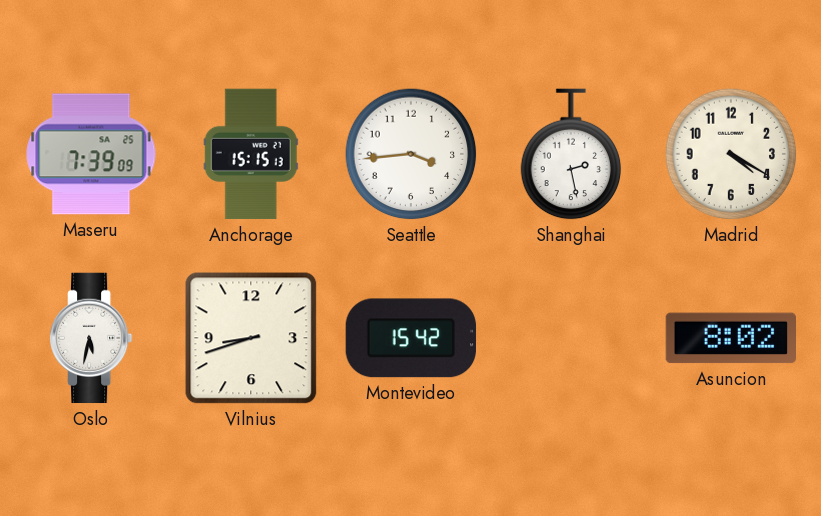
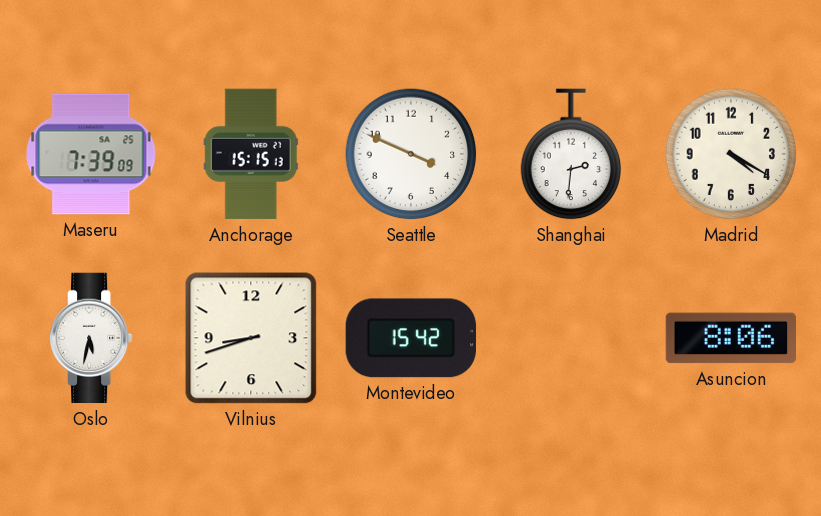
Seattle: 3:44 -> 3:49 (411, 154)
Shanghai: 2:28 -> 2:31 (571, 154)
Asuncion: 8:02 -> 8:06 (730, 338)
